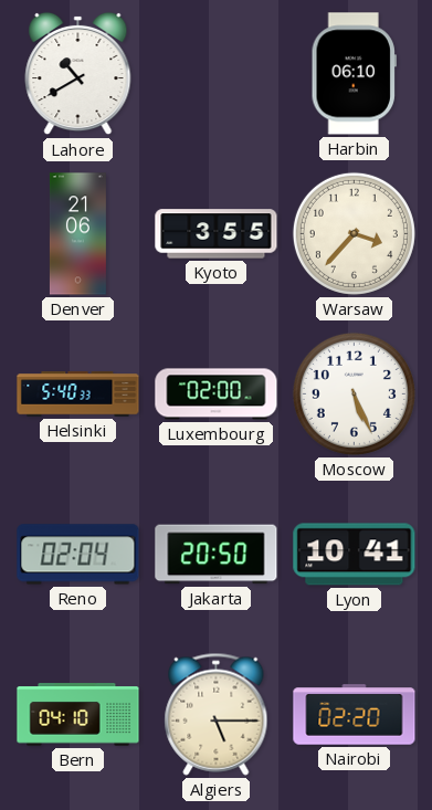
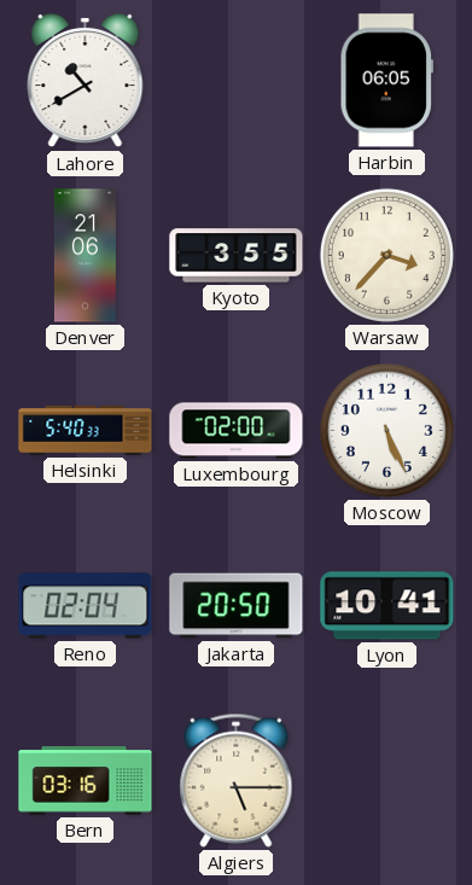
Harbin: 06:10 -> 06:05 (386, 81)
Bern: 04:10 -> 03:16 (86, 781)
Nairobi: 02:20 -> none (355, 715)
